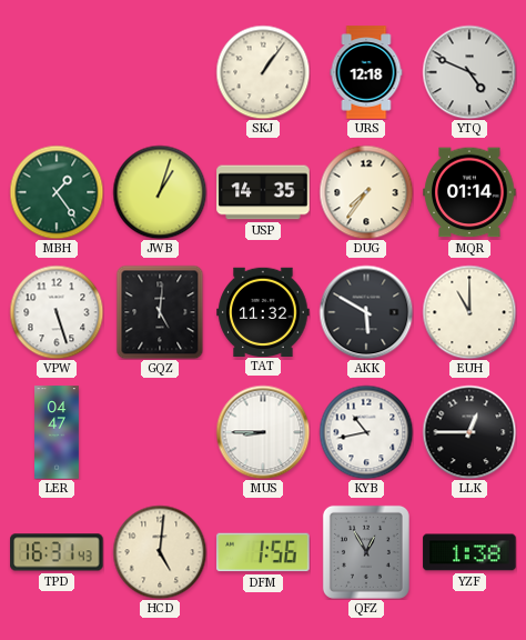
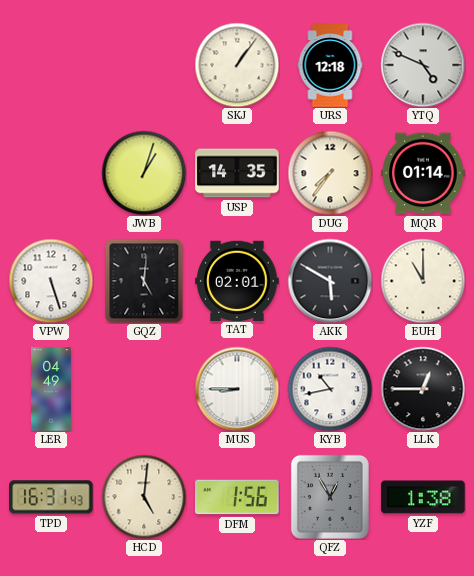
MBH: 1:24 -> none (57, 192)
TAT: 11:32 -> 02:01 (237, 280)
LER: 04:47 -> 04:49 (52, 389)
